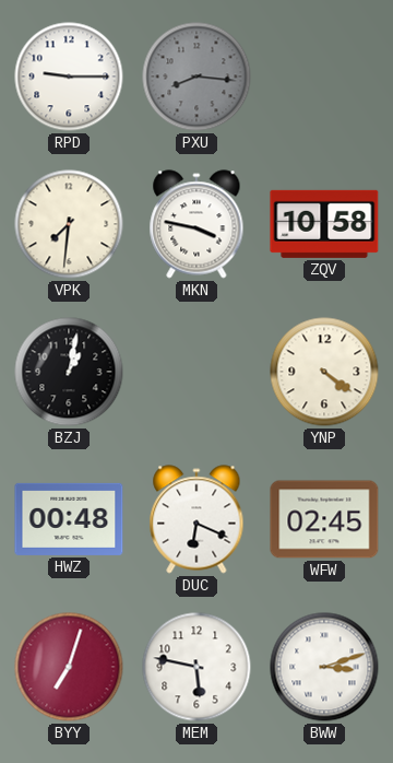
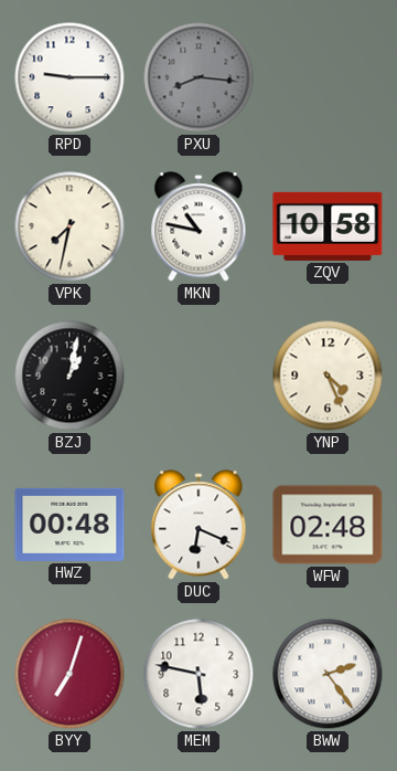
VPK: 7:31 -> 7:32 (69, 226)
MKN: 3:47 -> 10:47 (198, 226)
YNP: 4:21 -> 4:26 (328, 376)
WFW: 02:45 -> 02:48 (328, 525)
BWW: 3:12 -> 2:24 (328, 674)
